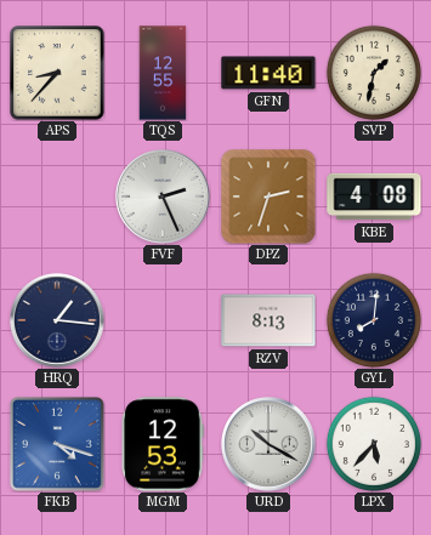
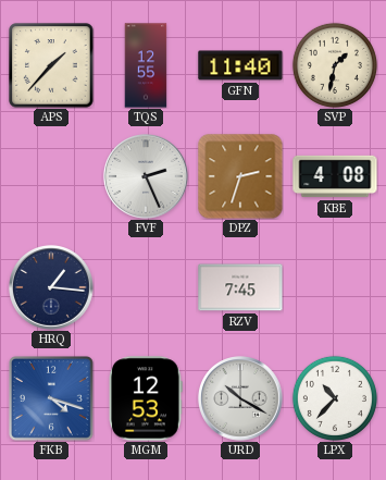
APS: 8:37 -> 1:37 (51, 65)
RZV: 8:13 -> 7:45 (240, 287)
GYL: 8:01 -> none (374, 320)
LPX: 5:37 -> 10:37 (335, 398)
